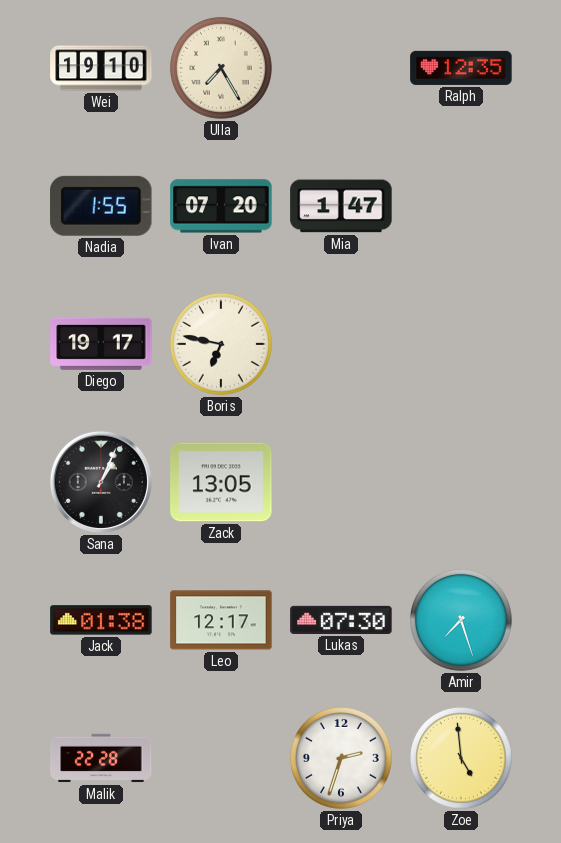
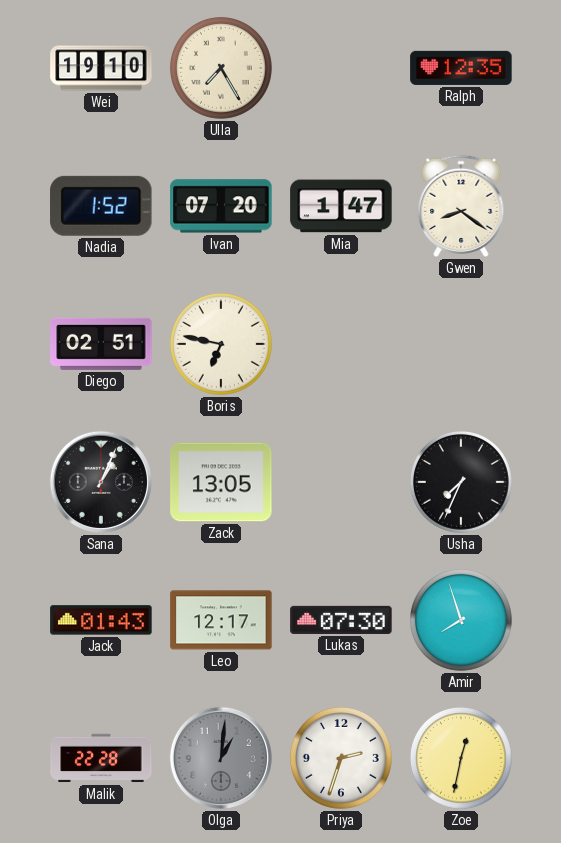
Nadia: 1:55 -> 1:52 (101, 206)
Gwen: none -> 8:21 (461, 206)
Diego: 19:17 -> 02:51 (101, 344)
Usha: none -> 7:34 (461, 482)
Jack: 01:38 -> 01:43 (101, 620)
Amir: 7:27 -> 7:57 (461, 620)
Olga: none -> 1:01 (221, 758)
Zoe: 4:59 -> 12:32 (461, 758)
